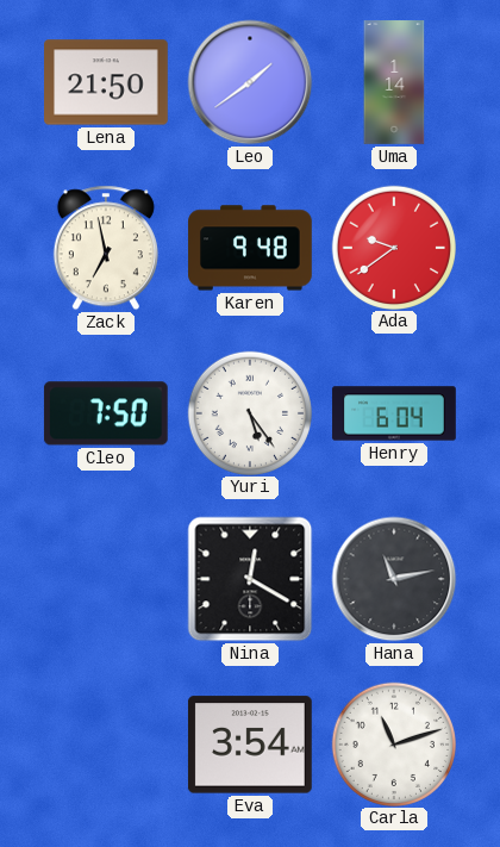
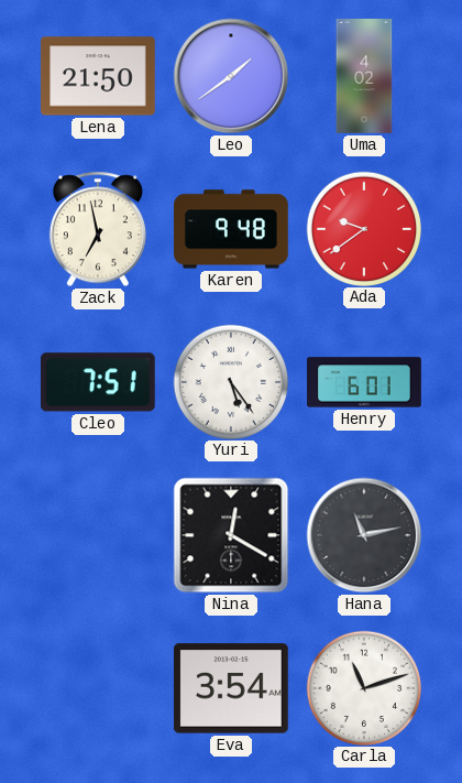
Uma: 1:14 -> 4:02 (364, 76)
Cleo: 7:50 -> 7:51 (98, 382)
Henry: 6:04 -> 6:01 (364, 382)
